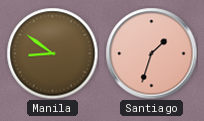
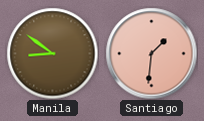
Santiago: 1:33 -> 1:31 (151, 53)
